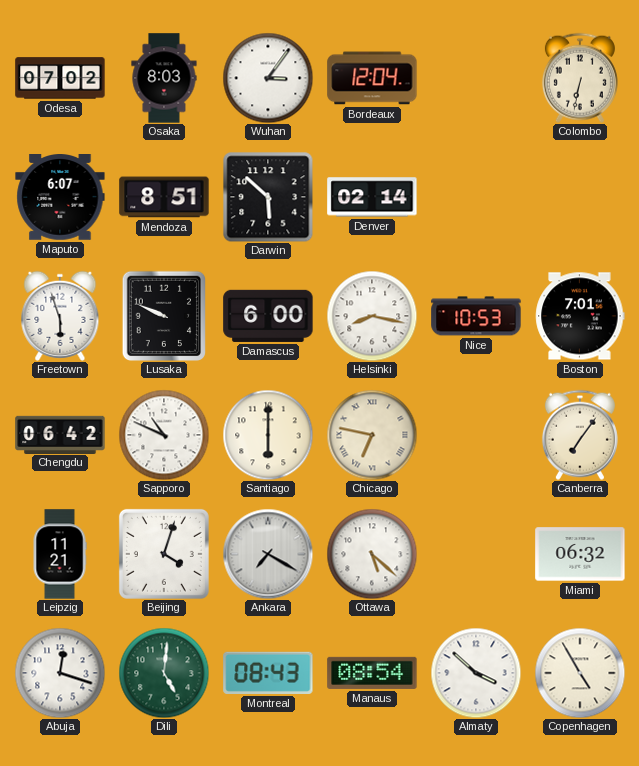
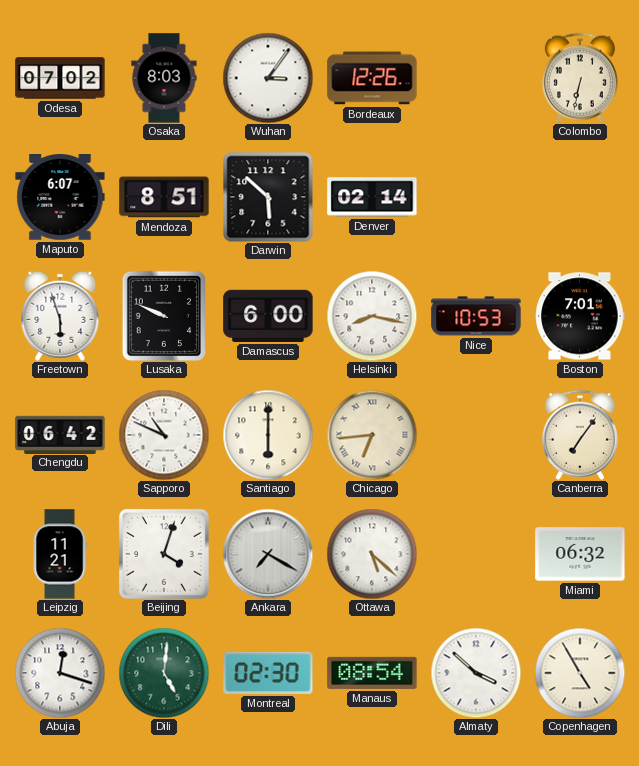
Bordeaux: 12:04 -> 12:26 (372, 78)
Chicago: 6:47 -> 6:44 (372, 435)
Montreal: 08:43 -> 02:30 (268, 673)
